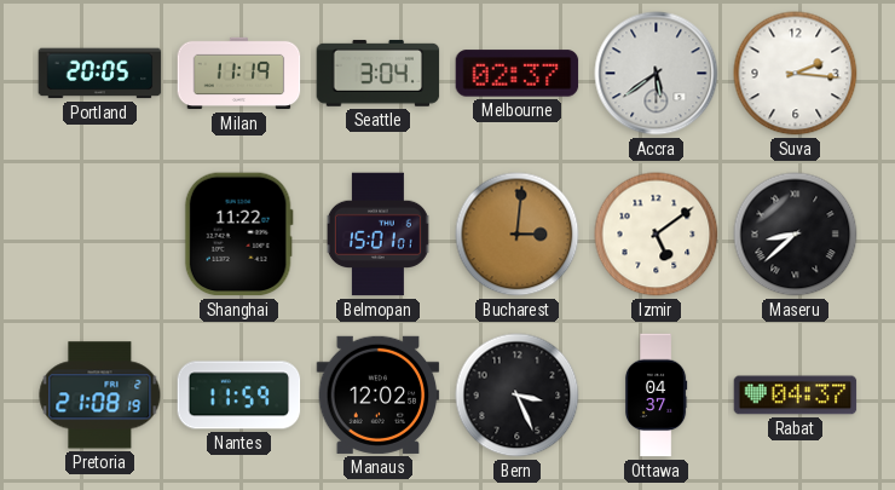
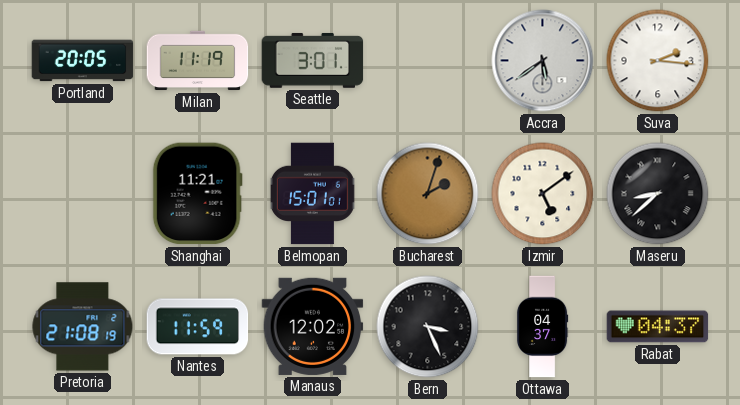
Seattle: 3:04 -> 3:01 (313, 60)
Melbourne: 02:37 -> none (518, 74)
Shanghai: 11:22 -> 11:21 (197, 194)
Bucharest: 3:01 -> 2:03 (428, 194)
